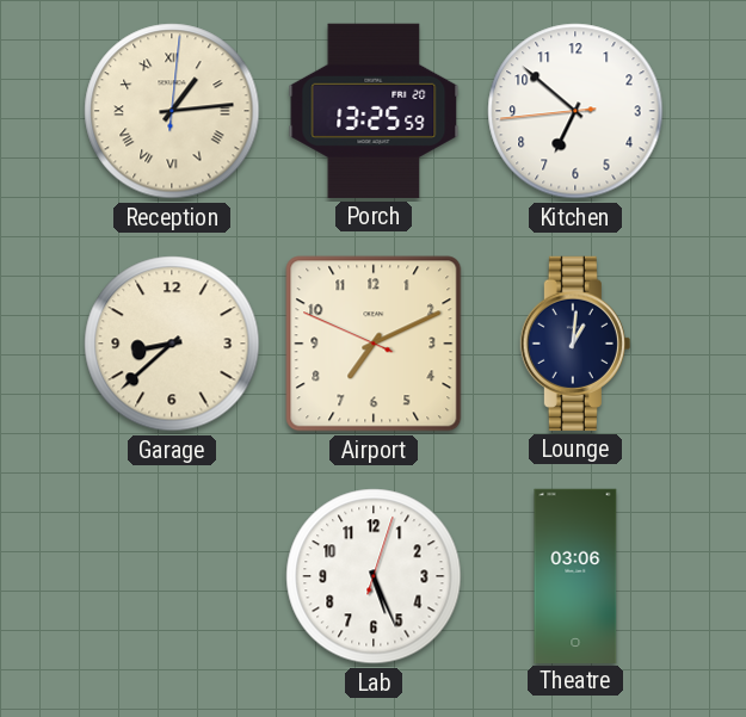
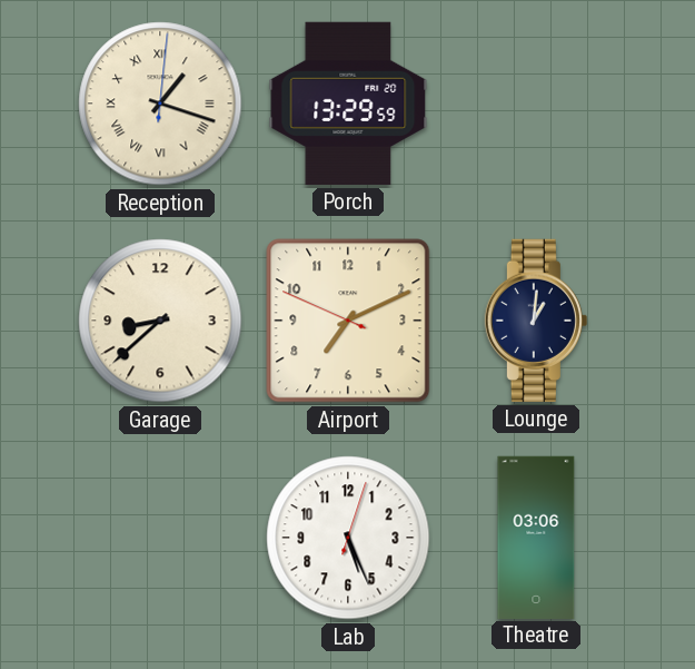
Reception: 1:14 -> 1:18 (160, 104)
Porch: 13:25 -> 13:29 (348, 104)
Kitchen: 6:51 -> none (575, 111)
